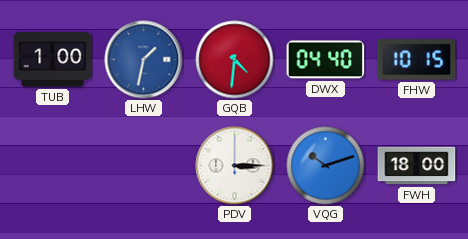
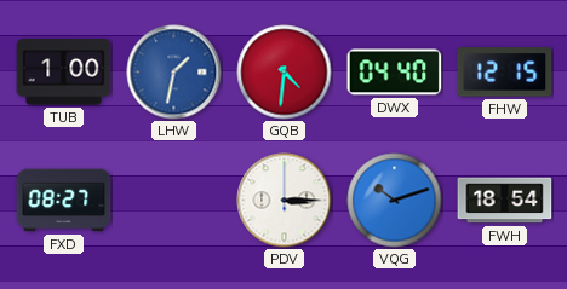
FHW: 10:15 -> 12:15 (505, 73)
FXD: none -> 08:27 (64, 201)
FWH: 18:00 -> 18:54 (505, 201)
